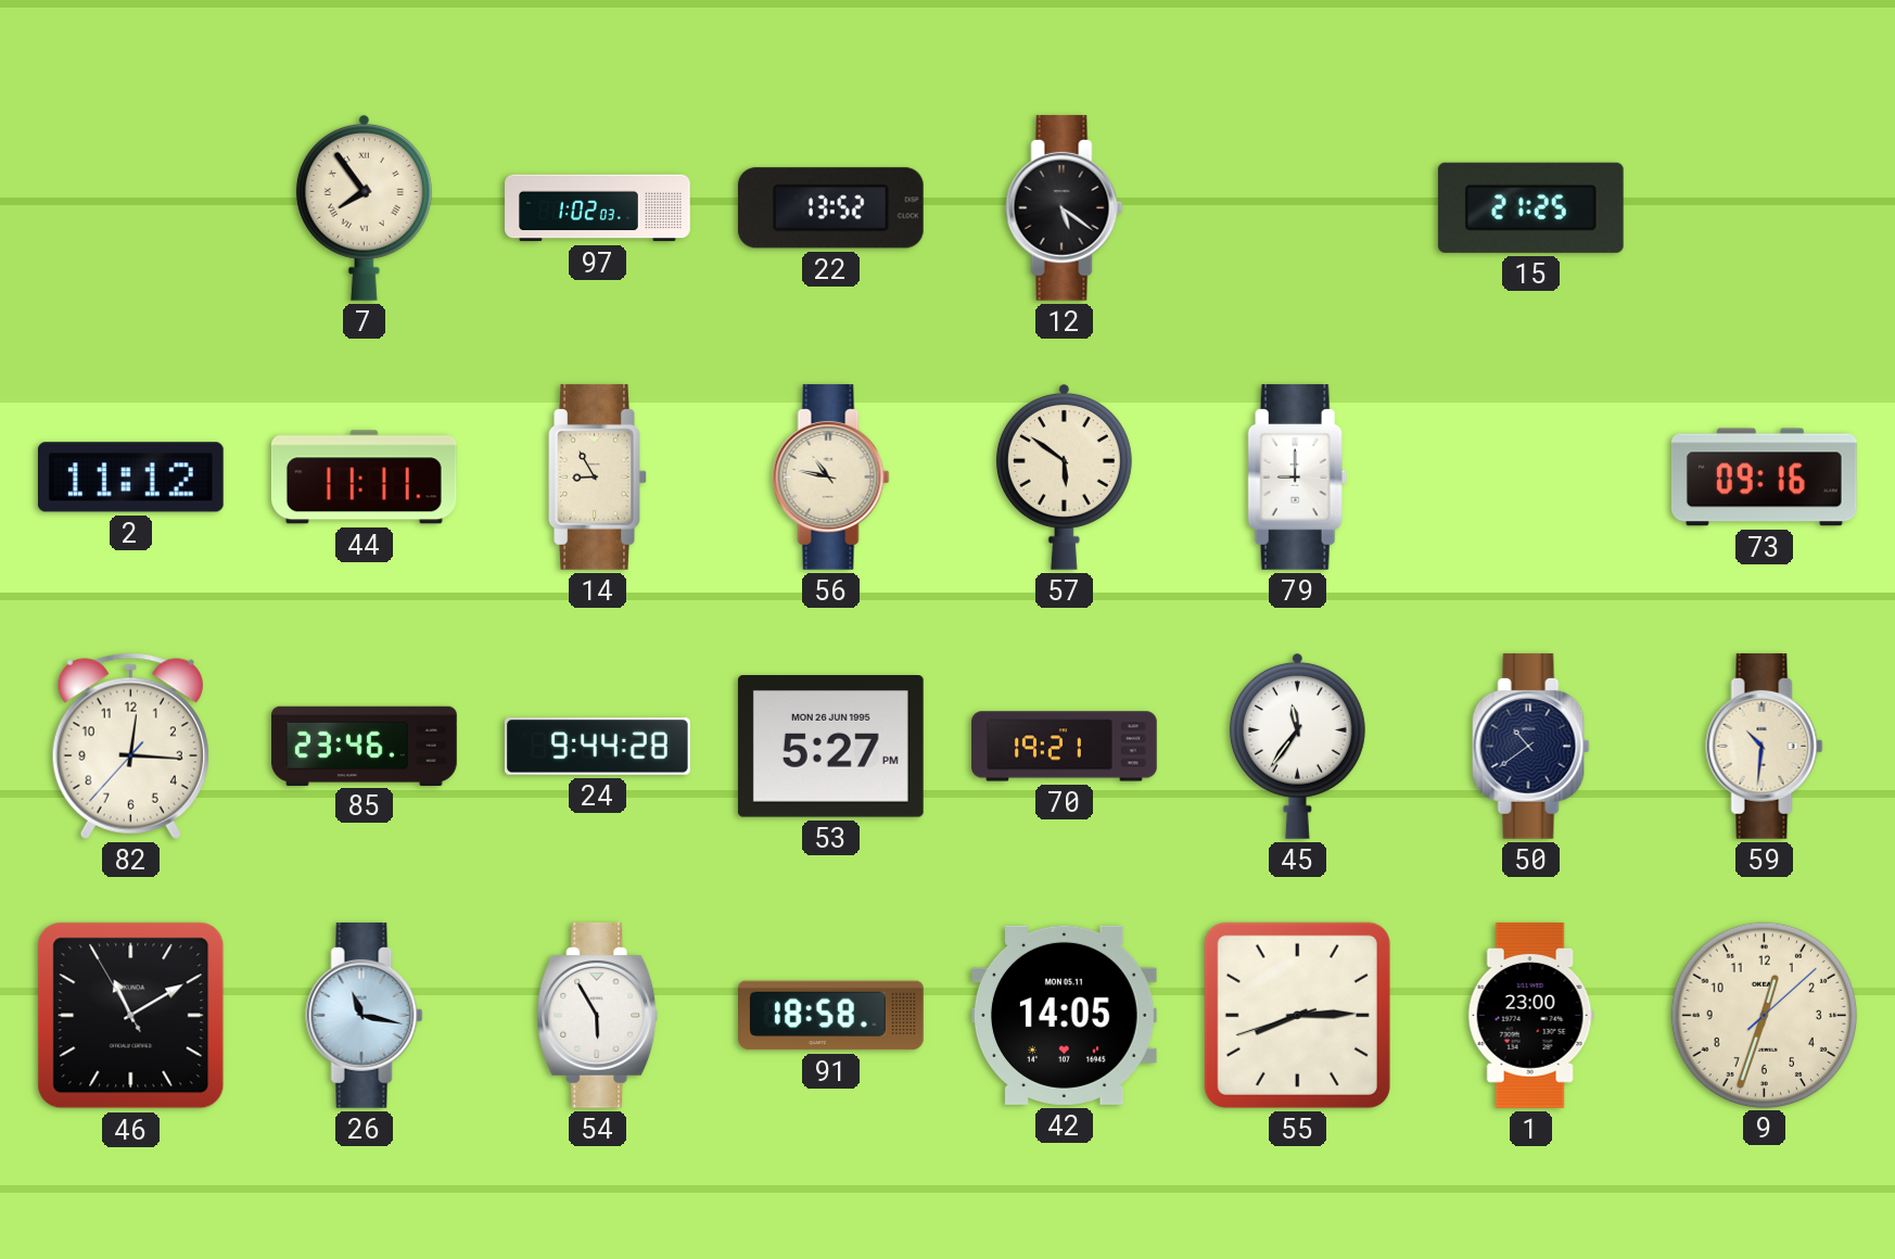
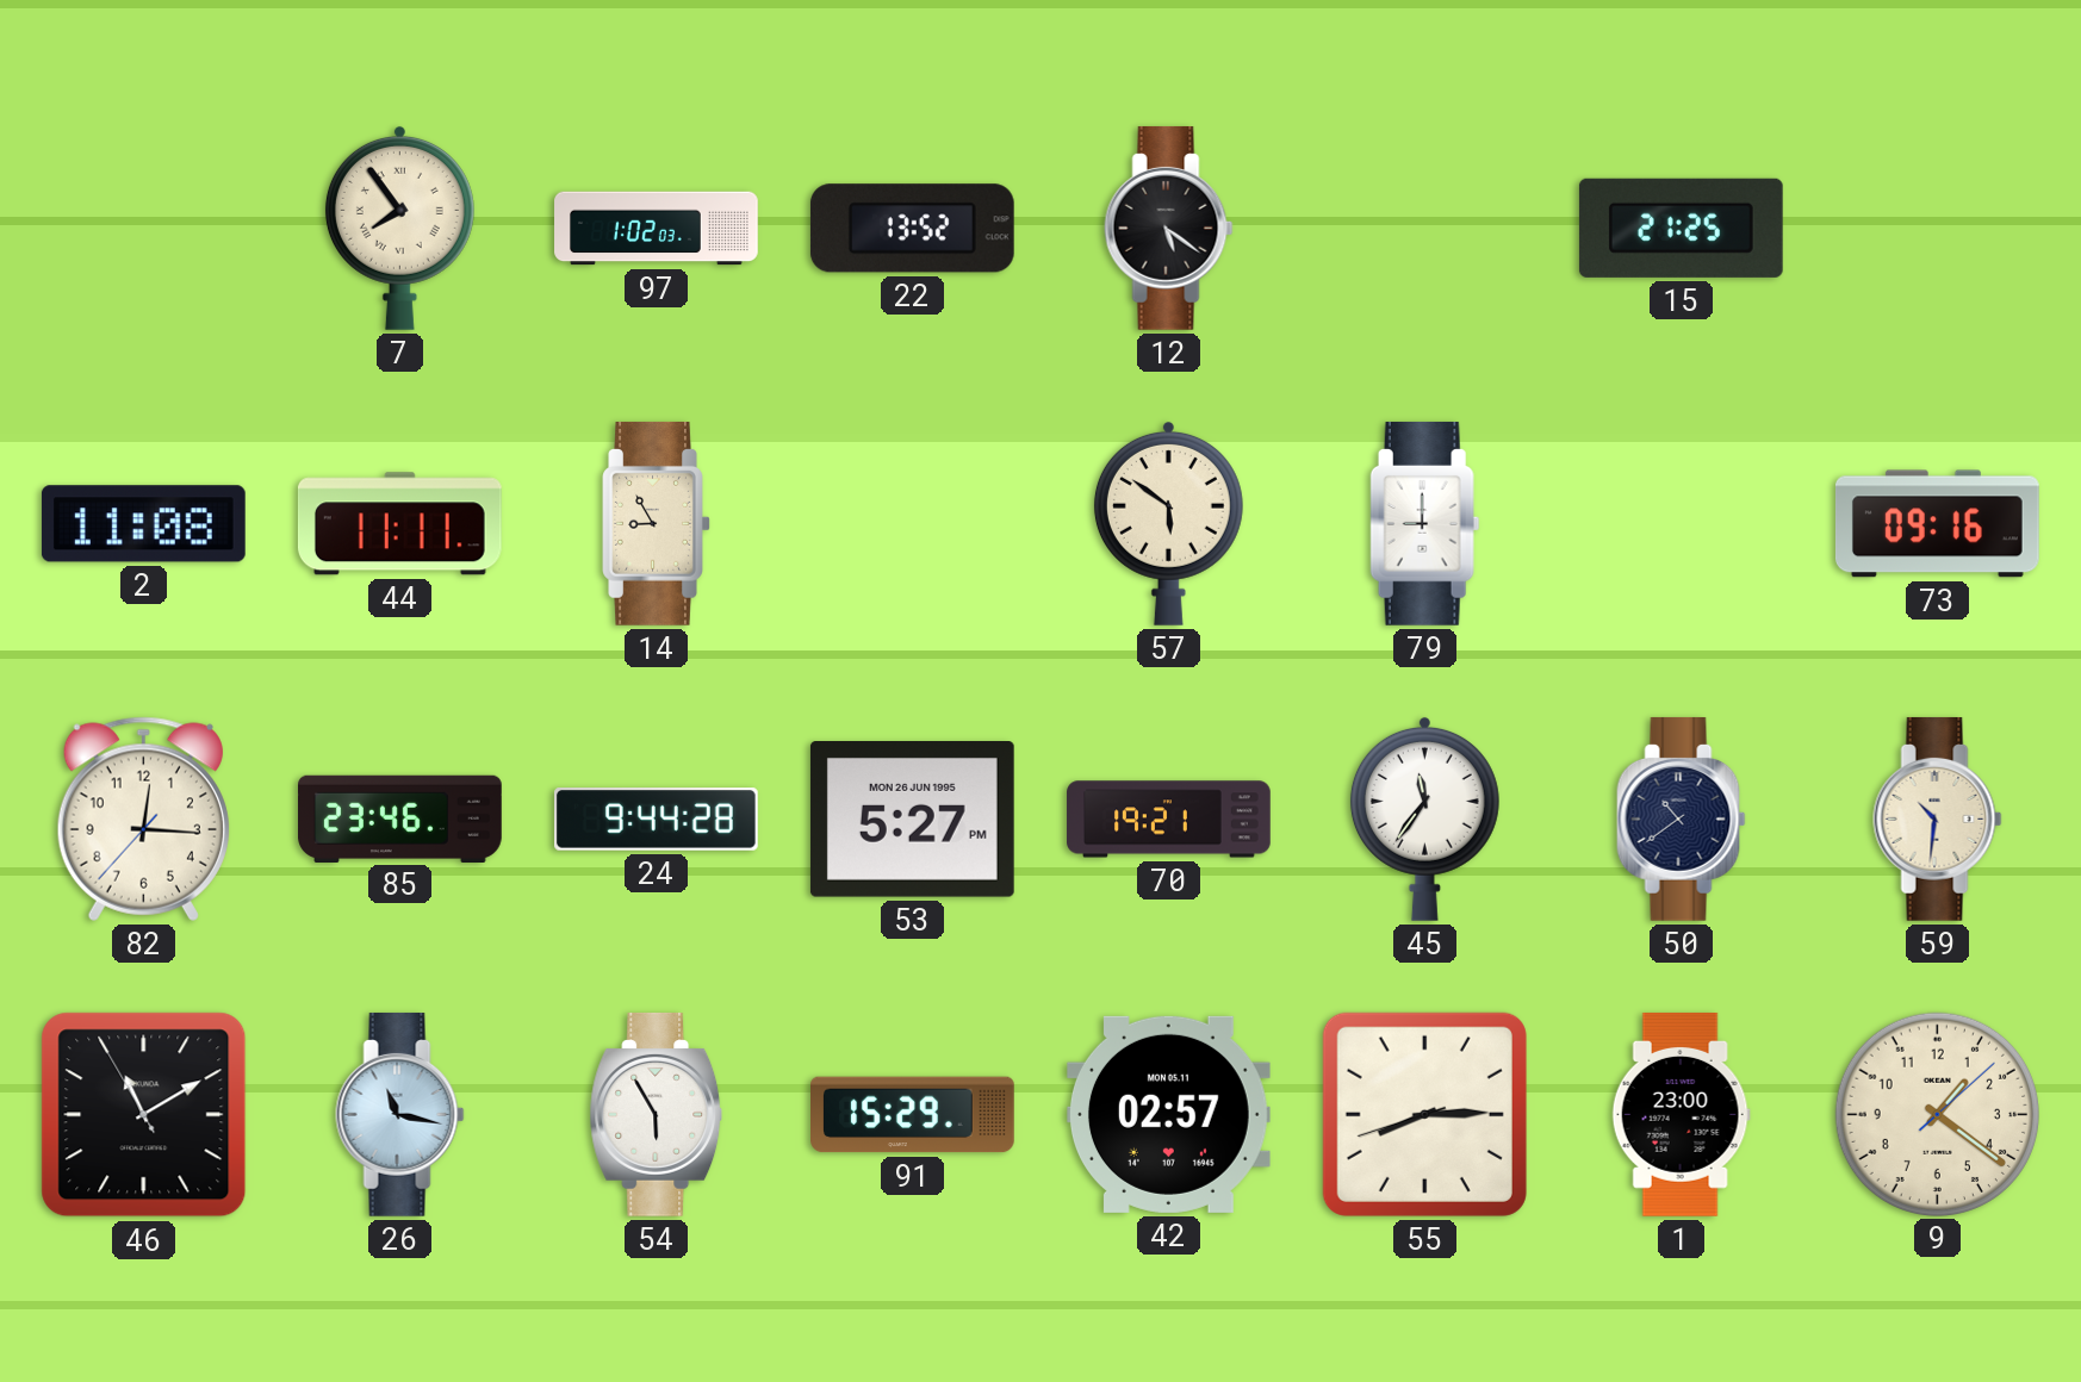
2: 11:12 -> 11:08 (143, 524)
56: 10:47 -> none (831, 476)
91: 18:58 -> 15:29 (913, 1115)
42: 14:05 -> 02:57 (1168, 1114)
9: 12:33 -> 1:21 (1937, 1114)
